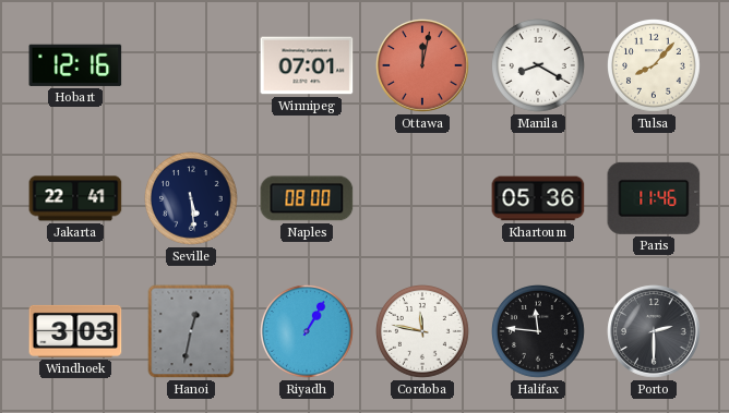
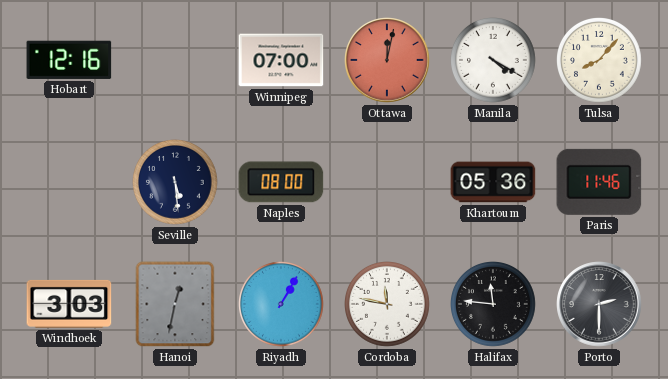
Winnipeg: 07:01 -> 07:00 (281, 60)
Manila: 8:20 -> 4:20 (494, 61)
Jakarta: 22:41 -> none (75, 198)
